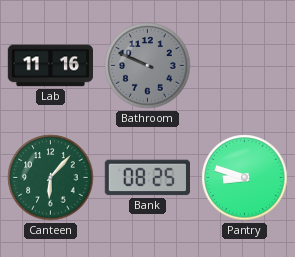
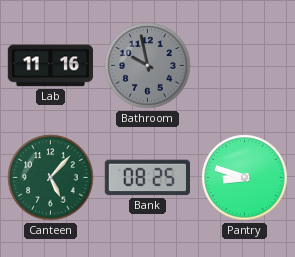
Bathroom: 9:49 -> 9:58 (148, 66)
Canteen: 6:07 -> 5:07 (51, 178)
